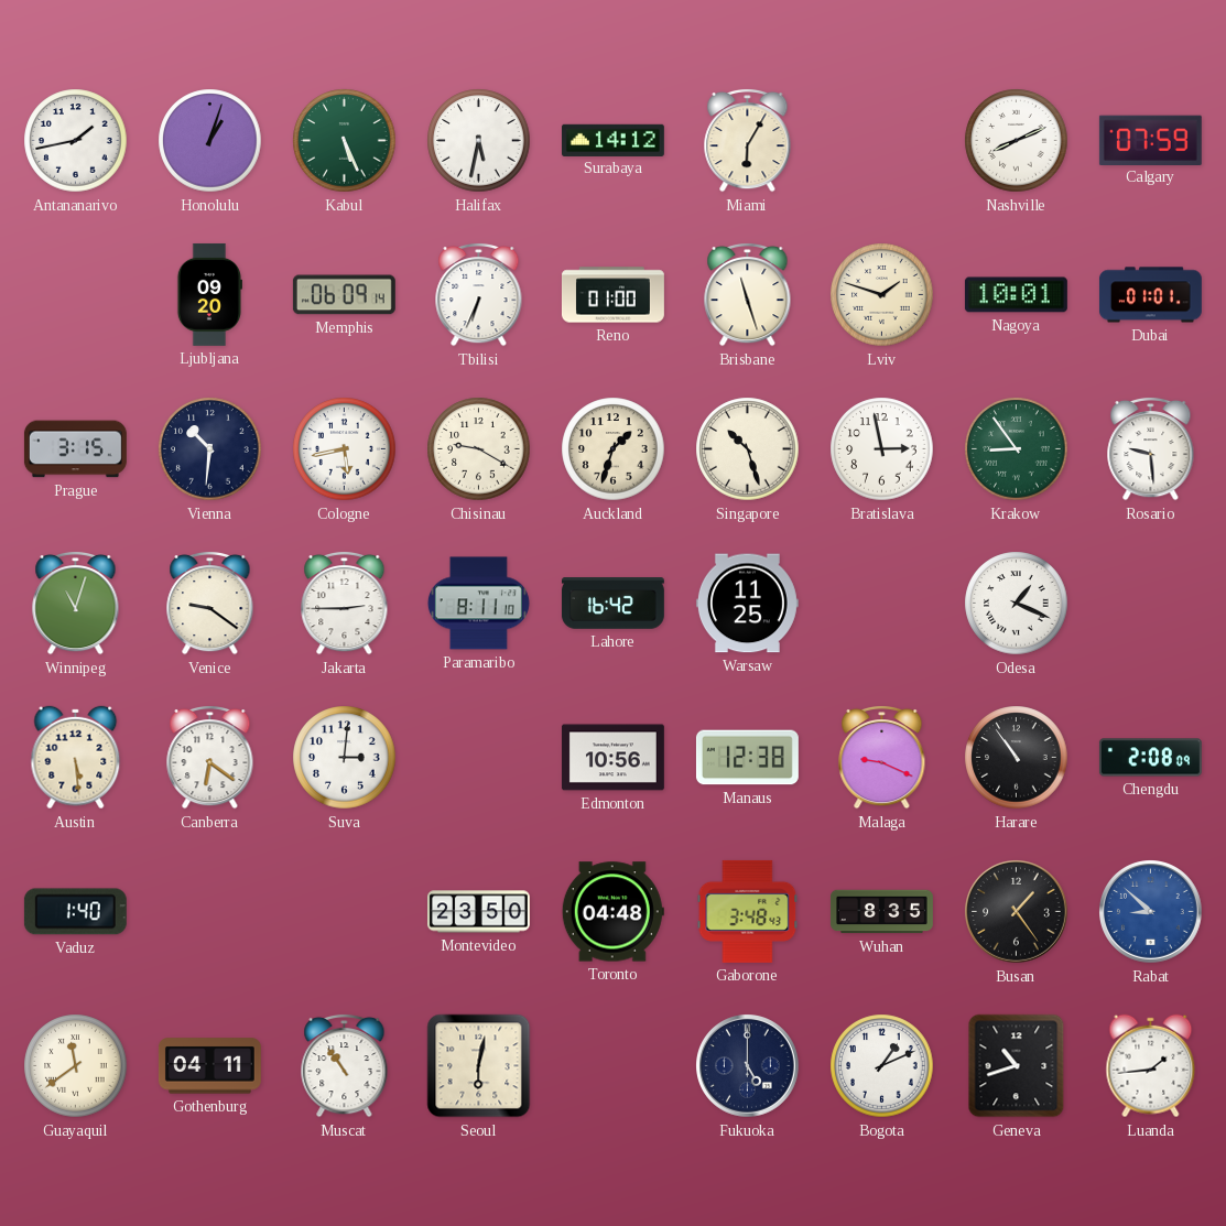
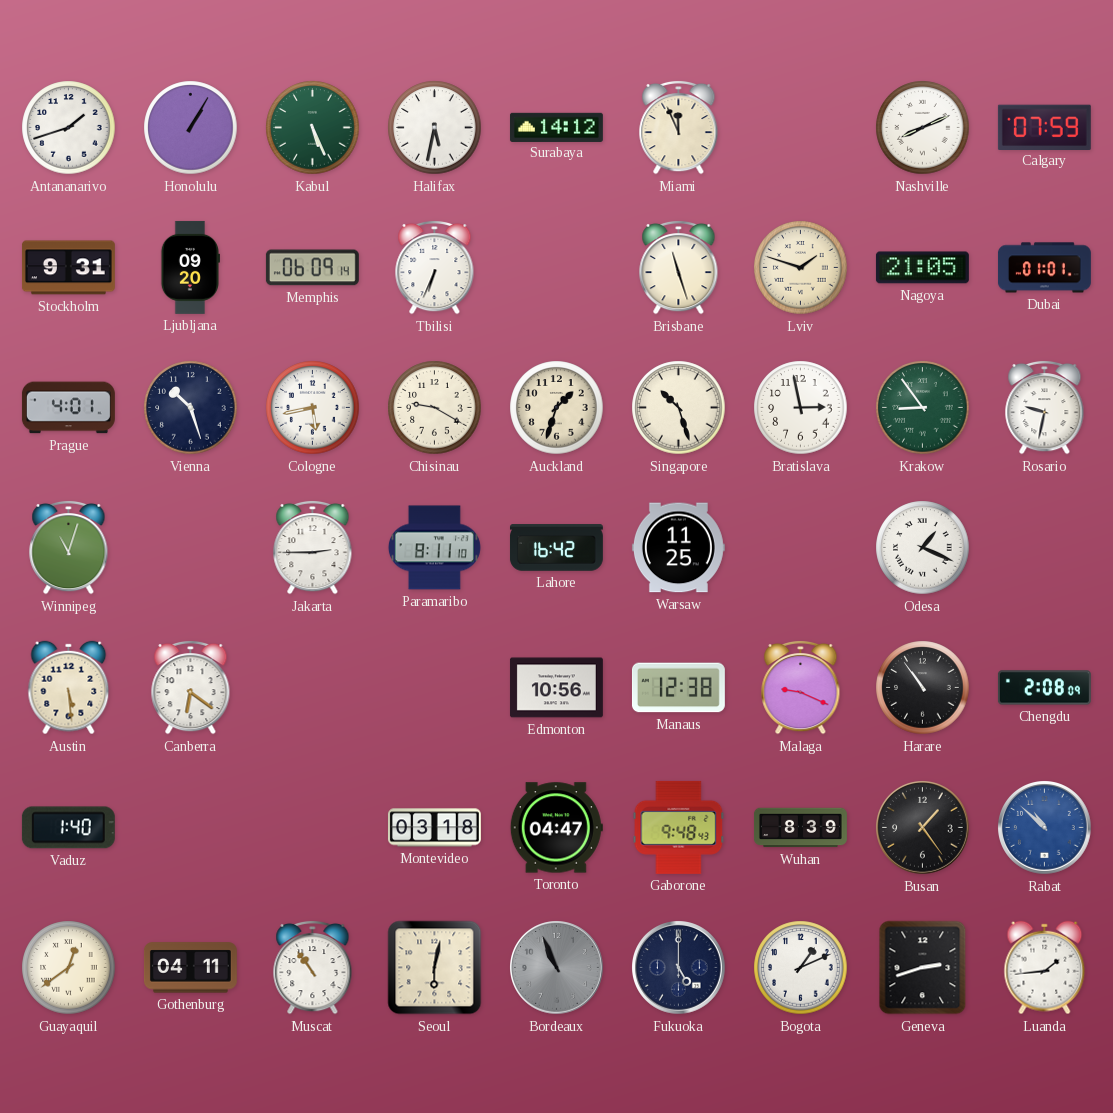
Antananarivo: 1:43 -> 1:42 (69, 128)
Honolulu: 1:03 -> 1:05 (191, 128)
Miami: 6:05 -> 11:56 (679, 127)
Stockholm: none -> 9:31 (68, 268)
Reno: 01:00 -> none (612, 295)
Nagoya: 10:01 -> 21:05 (922, 268)
Prague: 3:15 -> 4:01 (68, 408)
Vienna: 10:31 -> 10:27 (191, 408)
Rosario: 9:29 -> 9:32 (1045, 407)
Venice: 9:21 -> none (210, 603)
Suva: 3:01 -> none (345, 758)
Montevideo: 23:50 -> 03:18 (434, 828)
Toronto: 04:48 -> 04:47 (556, 828)
Gaborone: 3:48 -> 9:48 (679, 827)
Wuhan: 8:35 -> 8:39 (800, 828)
Rabat: 8:52 -> 10:52 (1045, 828)
Guayaquil: 11:39 -> 12:39 (69, 968)
Bordeaux: none -> 10:56 (557, 968)
Geneva: 10:42 -> 2:42 (923, 968)
